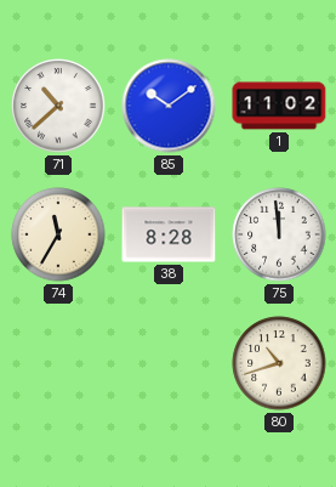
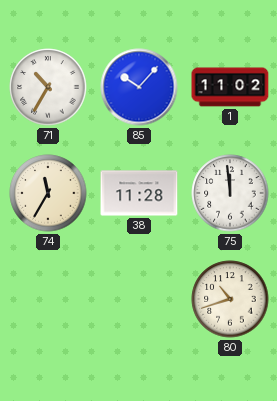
71: 10:38 -> 10:35 (48, 87)
85: 10:09 -> 10:07 (139, 87)
38: 8:28 -> 11:28 (139, 193)
